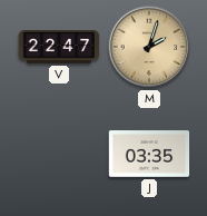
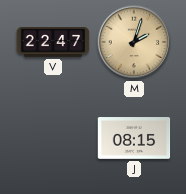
J: 03:35 -> 08:15 (134, 138)
